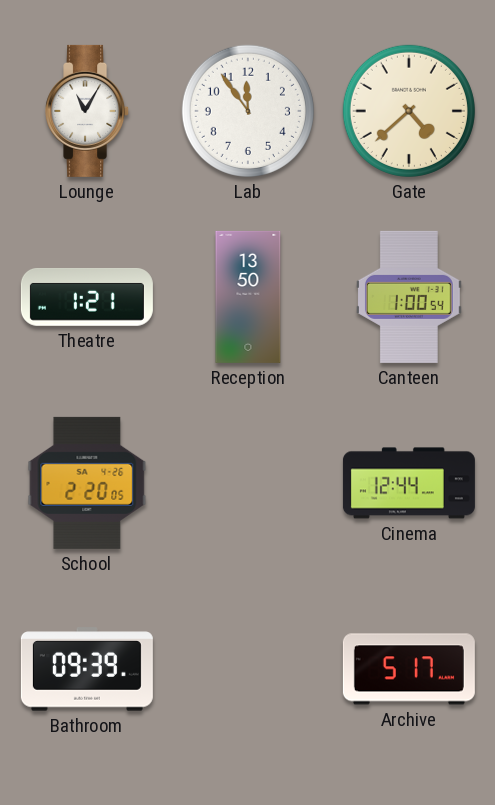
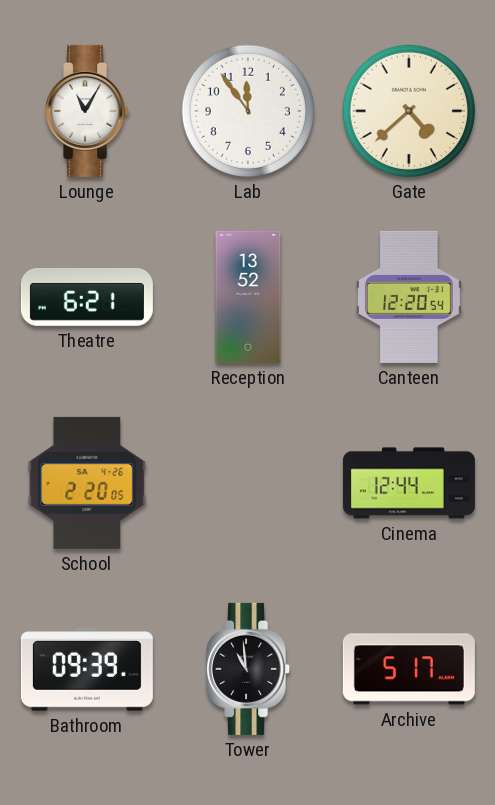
Theatre: 1:21 -> 6:21 (87, 298)
Reception: 13:50 -> 13:52 (248, 297)
Canteen: 1:00 -> 12:20 (409, 297)
Tower: none -> 10:59 (249, 669)
